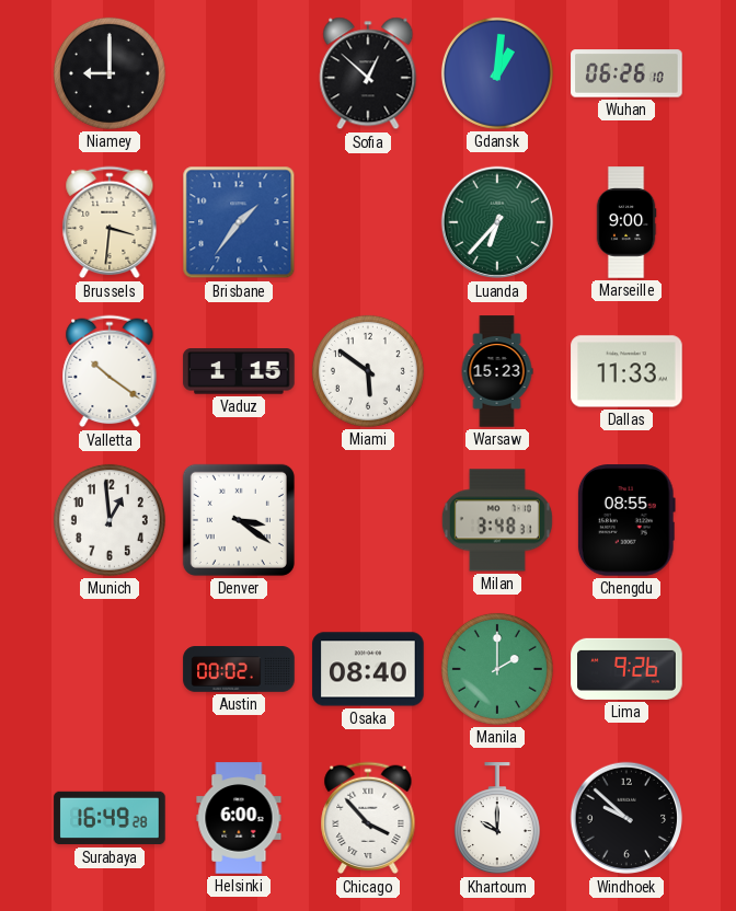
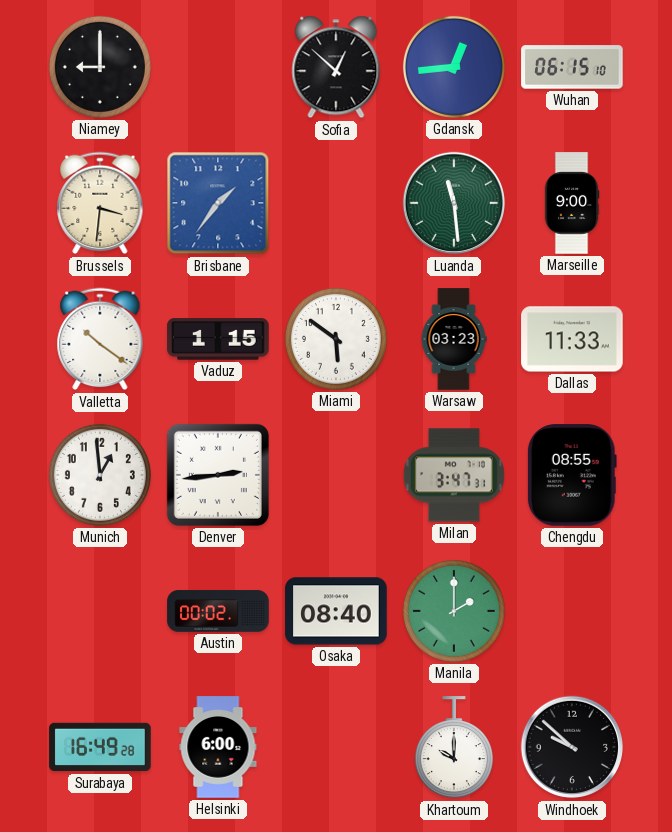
Gdansk: 1:01 -> 12:44 (454, 67)
Wuhan: 06:26 -> 06:15 (572, 67)
Luanda: 6:37 -> 11:29 (454, 203)
Warsaw: 15:23 -> 03:23 (454, 339)
Denver: 3:21 -> 2:44 (218, 475)
Milan: 3:48 -> 3:47 (454, 475)
Lima: 9:26 -> none (626, 669)
Chicago: 3:53 -> none (368, 818)
